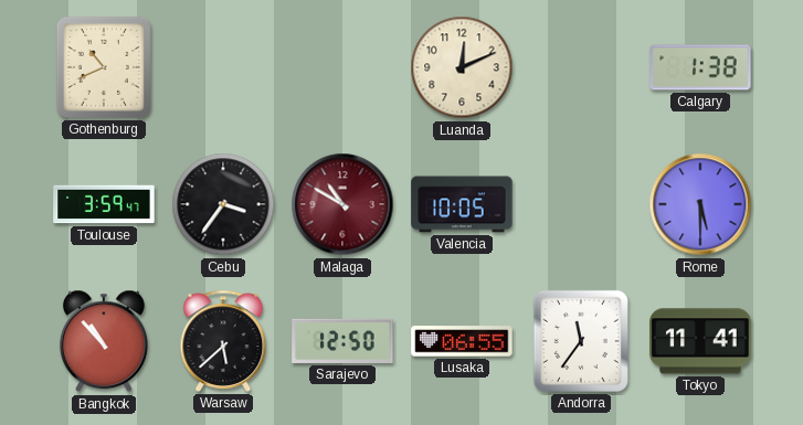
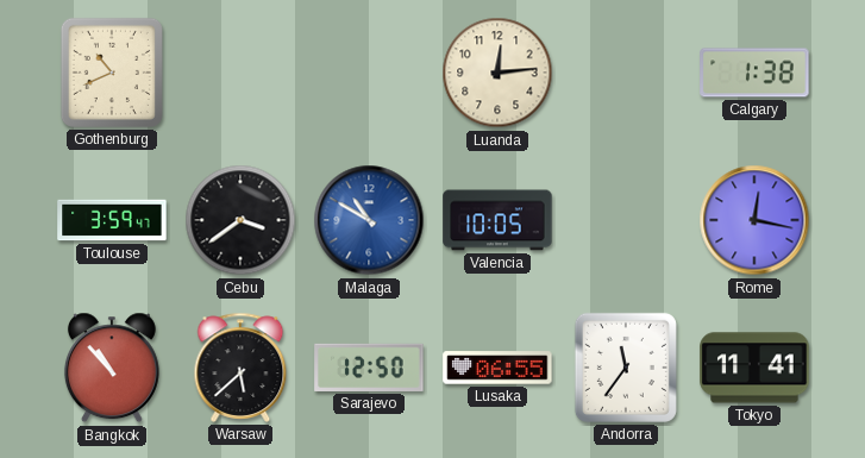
Luanda: 12:11 -> 12:14 (497, 73)
Cebu: 3:36 -> 3:39 (240, 220)
Malaga dial: burgundy -> blue (369, 220)
Rome: 5:30 -> 12:17 (754, 220)
